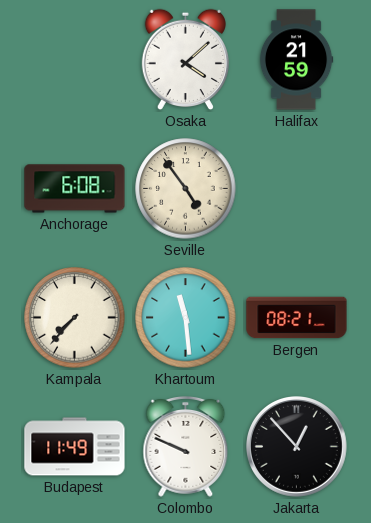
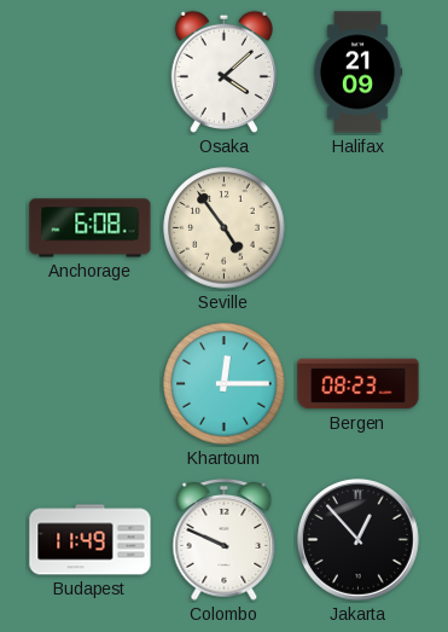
Halifax: 21:59 -> 21:09 (357, 73)
Kampala: 7:37 -> none (75, 318)
Khartoum: 11:29 -> 12:15 (225, 384)
Bergen: 08:21 -> 08:23 (359, 384)
